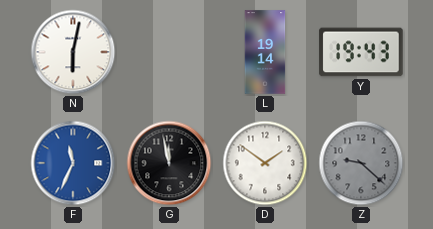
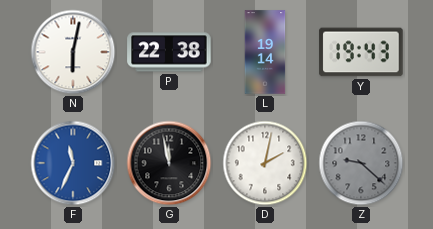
P: none -> 22:38 (169, 52)
D: 1:51 -> 2:02 (265, 163)
